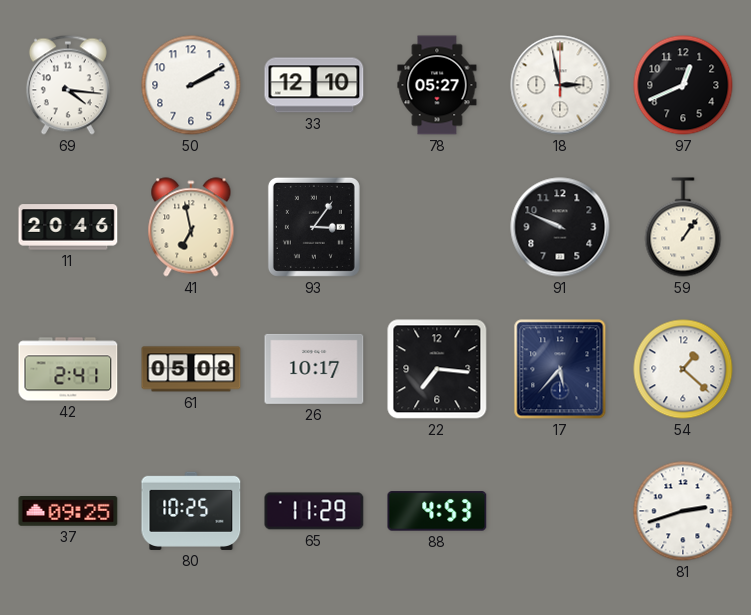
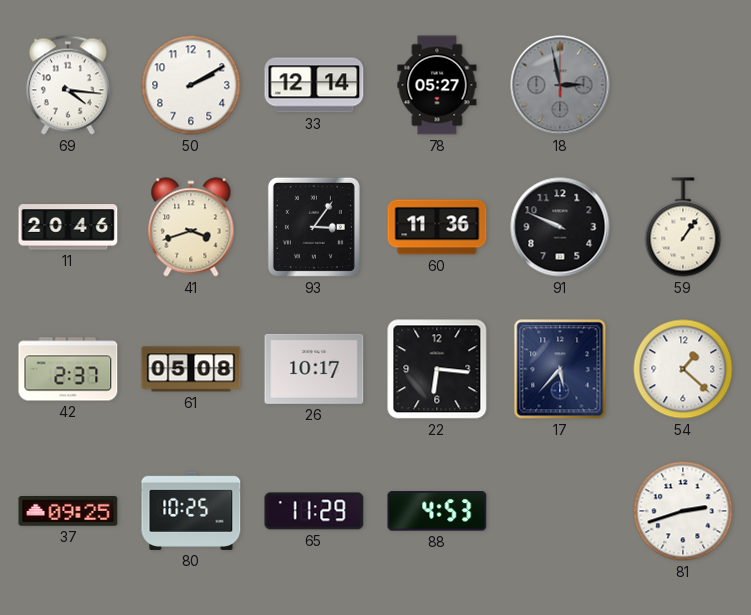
33: 12:10 -> 12:14 (314, 85)
18 dial: white -> grey (560, 85)
97: 12:41 -> none (683, 85)
41: 6:58 -> 3:42 (191, 227)
60: none -> 11:36 (437, 227)
42: 2:41 -> 2:37 (68, 369)
22: 7:16 -> 6:16 (437, 369)
